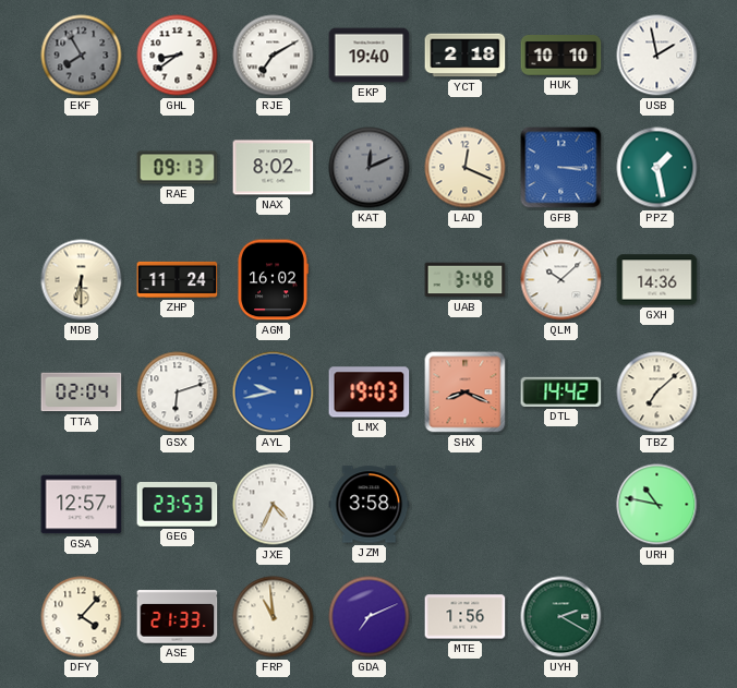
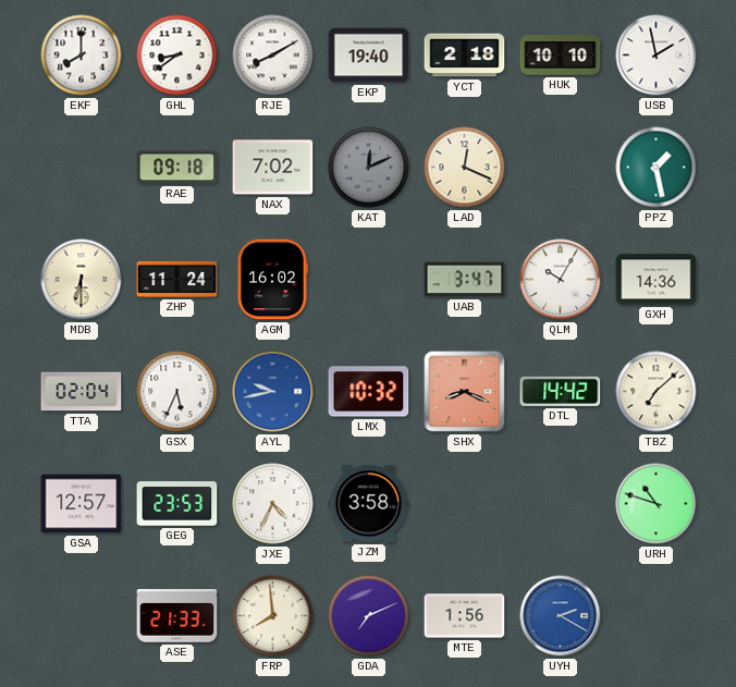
EKF: 7:55 -> 8:00 (82, 56)
EKF dial: grey -> white (82, 56)
RJE: 7:10 -> 8:10 (273, 56)
RAE: 09:13 -> 09:18 (177, 168)
NAX: 8:02 -> 7:02 (273, 168)
GFB: 3:15 -> none (561, 168)
UAB: 3:48 -> 3:47 (465, 280)
QLM: 10:08 -> 10:05 (561, 280)
GSX: 6:12 -> 5:34 (177, 392)
LMX: 19:03 -> 10:32 (369, 392)
URH: 10:47 -> 10:48 (657, 504)
DFY: 4:07 -> none (82, 617)
FRP: 10:59 -> 7:59 (273, 616)
UYH dial: green -> blue (561, 616)
